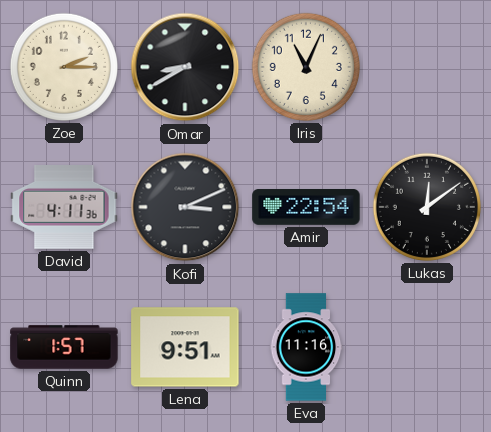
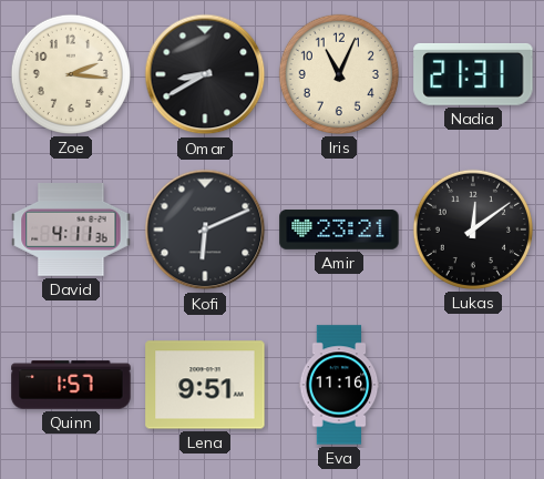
Zoe: 2:15 -> 2:16 (71, 74)
Nadia: none -> 21:31 (473, 74)
Kofi: 3:11 -> 6:11 (205, 230)
Amir: 22:54 -> 23:21 (339, 231)
